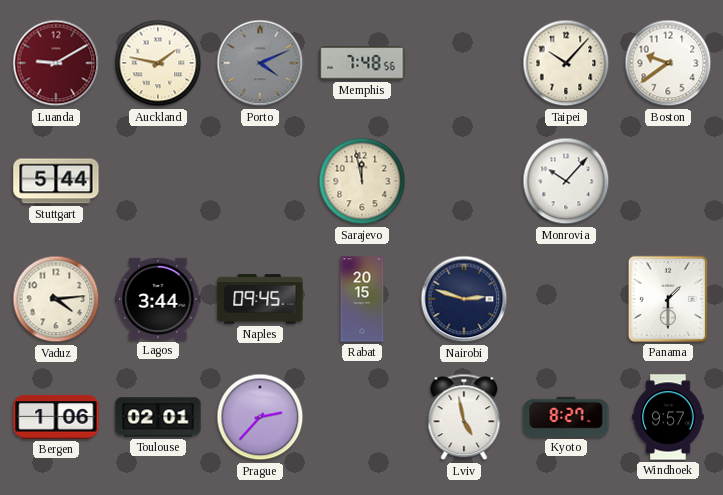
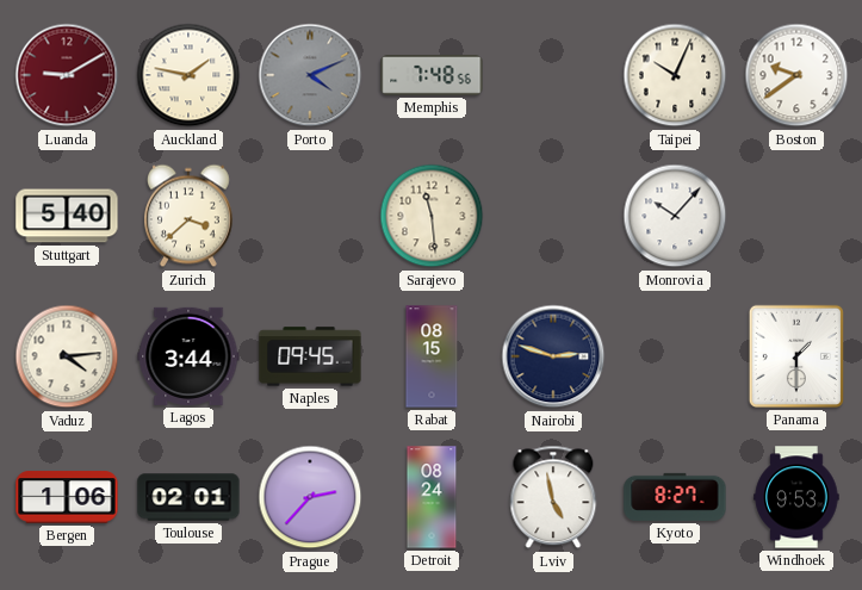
Taipei: 10:07 -> 10:04 (675, 75)
Stuttgart: 5:44 -> 5:40 (67, 216)
Zurich: none -> 3:38 (188, 216)
Sarajevo: 11:58 -> 11:29 (432, 216)
Rabat: 20:15 -> 08:15 (432, 356)
Detroit: none -> 08:24 (432, 497)
Windhoek: 9:57 -> 9:53 (796, 497)
